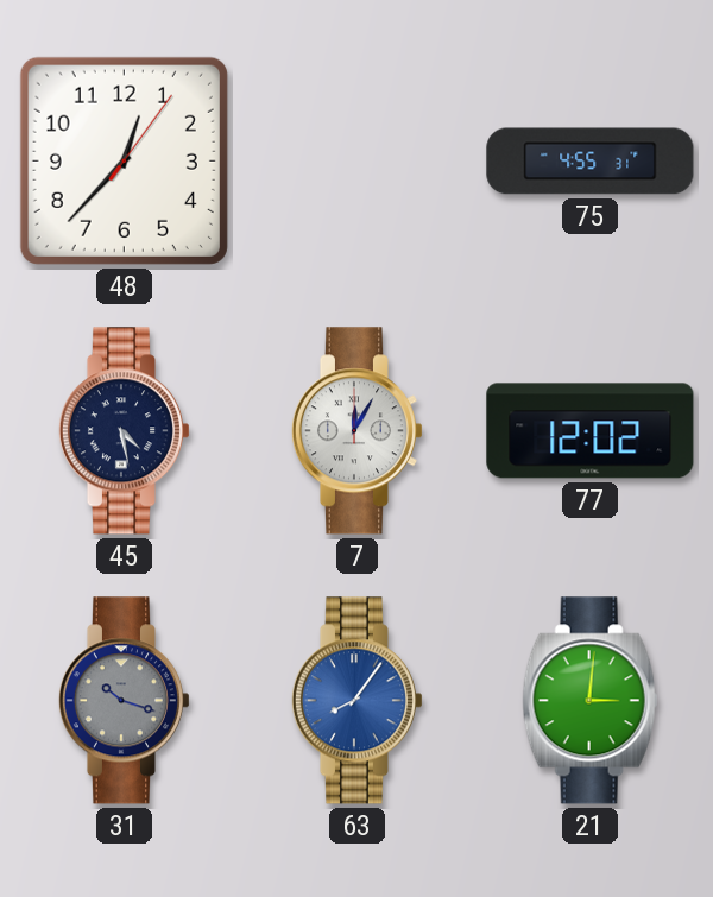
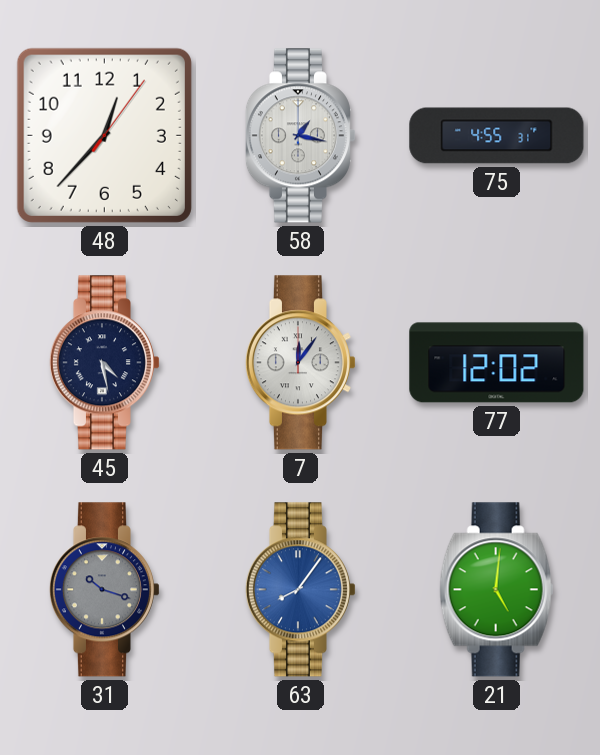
58: none -> 1:17 (300, 136)
7: 12:05 -> 12:06 (300, 363)
21: 3:01 -> 5:01 (497, 590)
